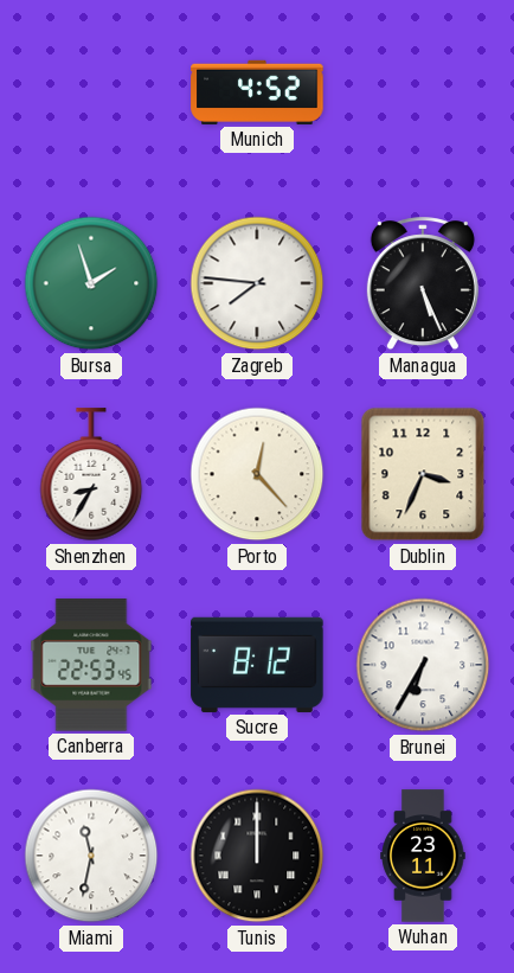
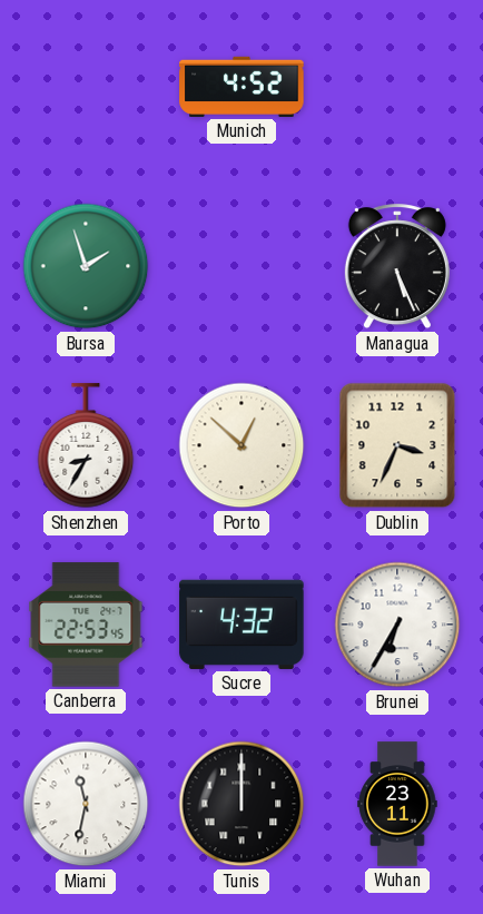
Zagreb: 7:46 -> none (257, 283)
Porto: 12:23 -> 12:52 (241, 445)
Sucre: 8:12 -> 4:32 (241, 625)
